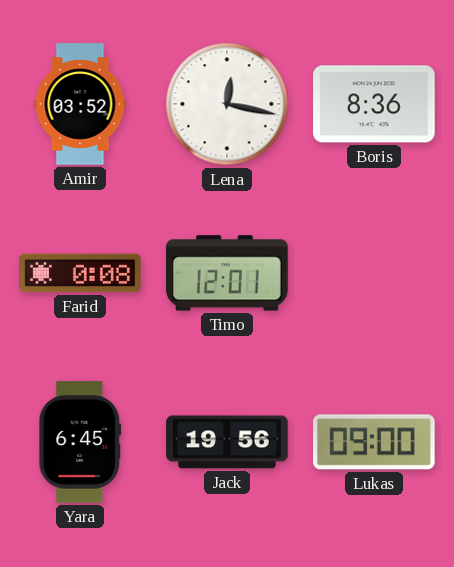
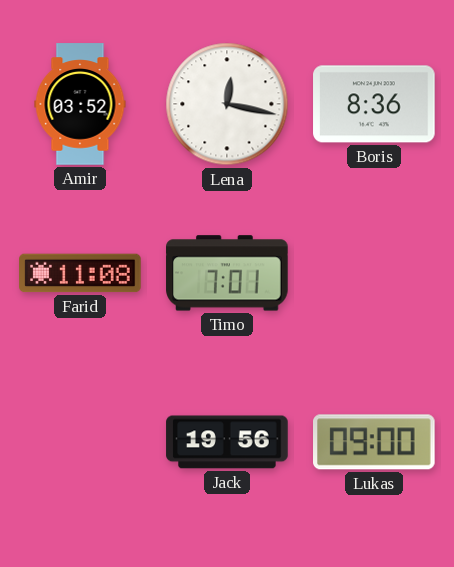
Farid: 0:08 -> 11:08 (80, 273)
Timo: 12:01 -> 7:01 (227, 273)
Yara: 6:45 -> none (80, 442)
